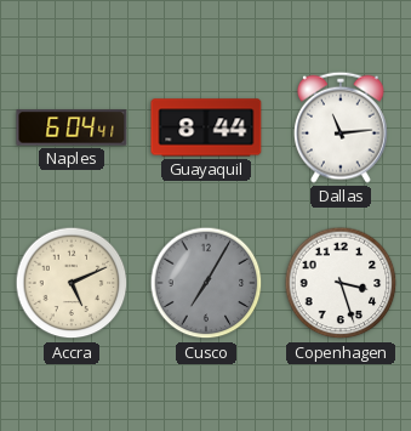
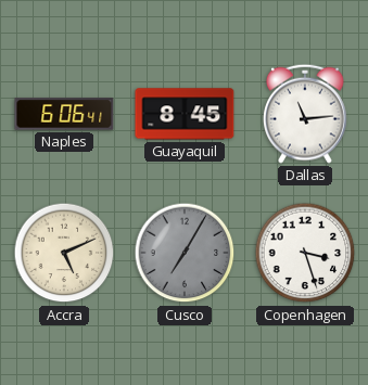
Naples: 6:04 -> 6:06 (64, 114)
Guayaquil: 8:44 -> 8:45 (185, 114)
